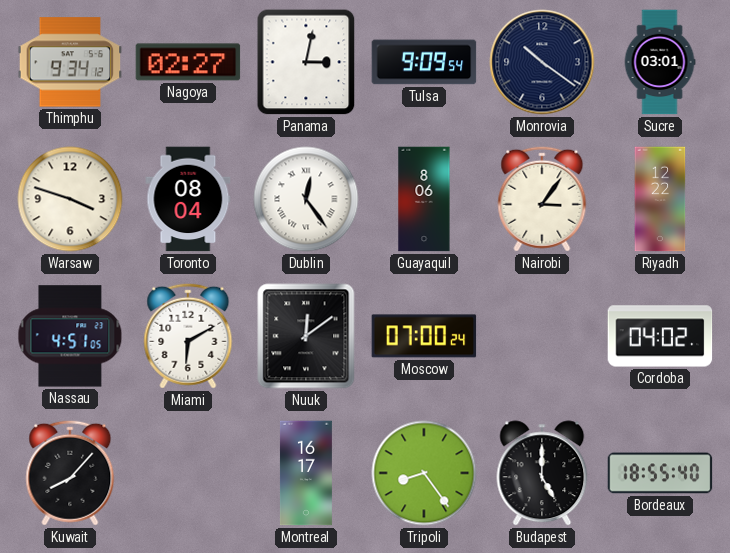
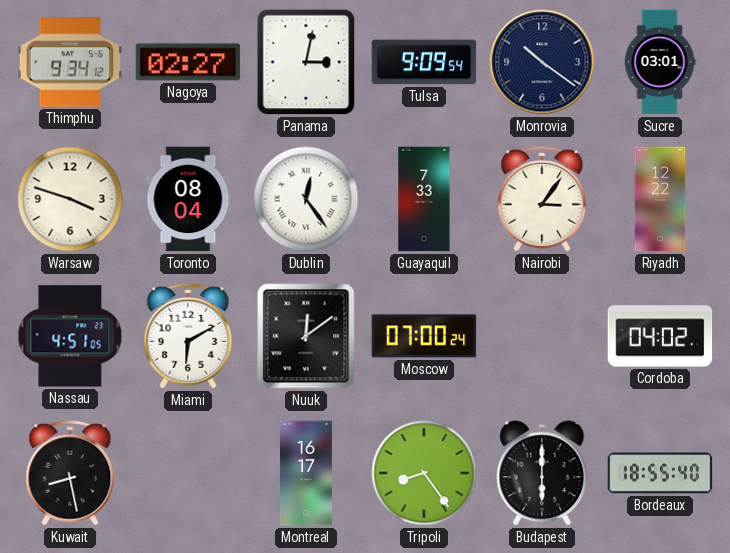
Guayaquil: 8:06 -> 7:33 (424, 199)
Kuwait: 8:07 -> 8:28 (70, 473)
Budapest: 5:00 -> 6:00 (542, 473)
